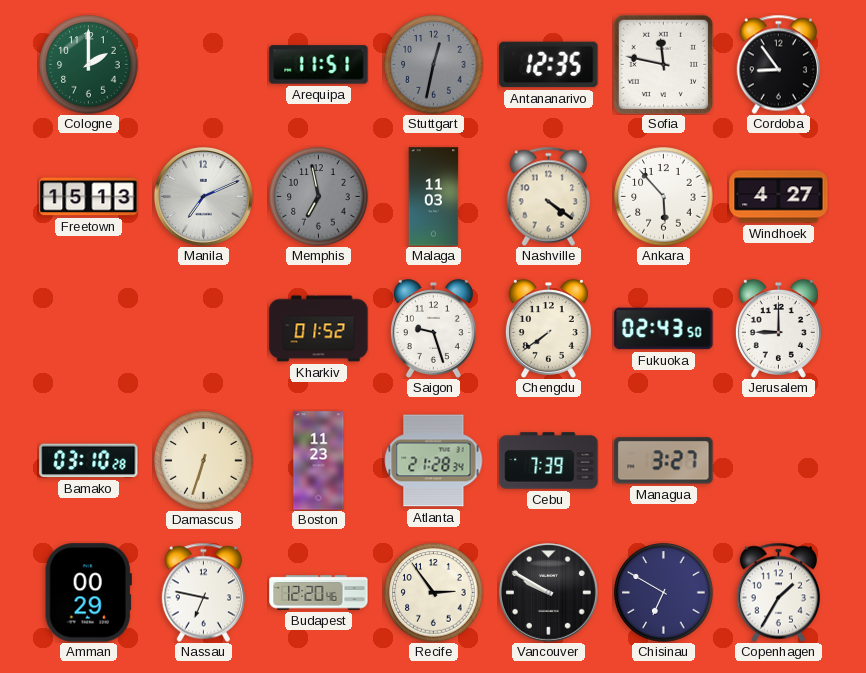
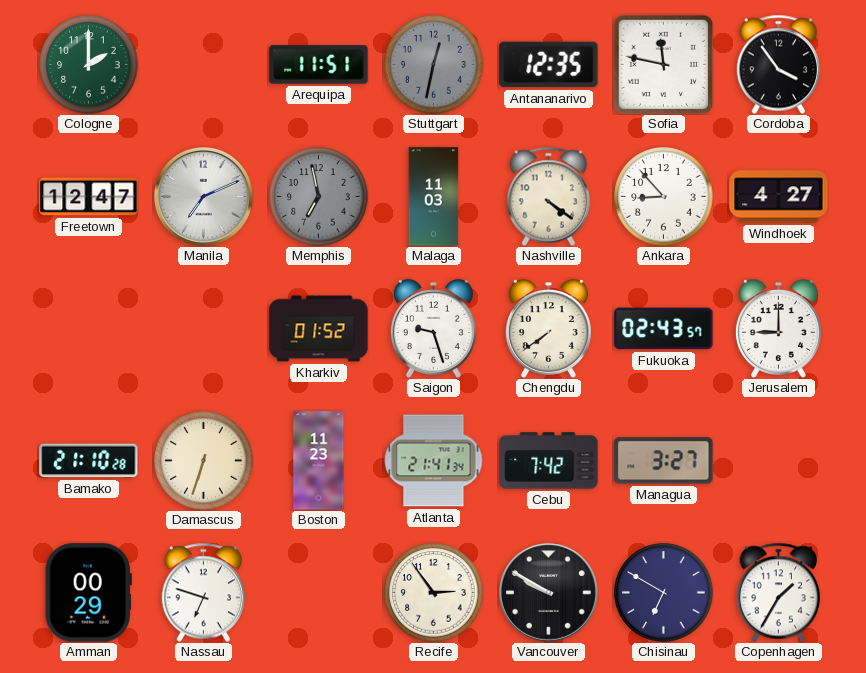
Cordoba: 8:54 -> 3:54 (778, 64)
Freetown: 15:13 -> 12:47 (89, 197)
Ankara: 5:53 -> 8:53 (664, 197)
Fukuoka: 02:43:50 -> 02:43:57 (664, 329)
Bamako: 03:10 -> 21:10 (89, 461)
Atlanta: 21:28 -> 21:41 (433, 461)
Cebu: 7:39 -> 7:42 (549, 461)
Nassau: 6:47 -> 6:48 (203, 592)
Budapest: 12:20 -> none (319, 593)
